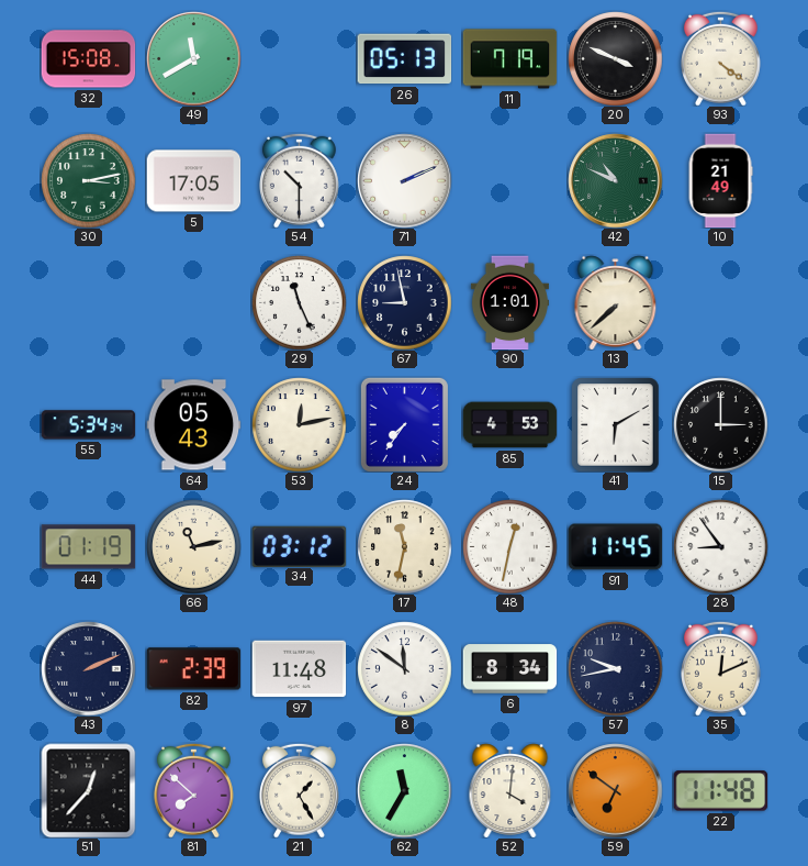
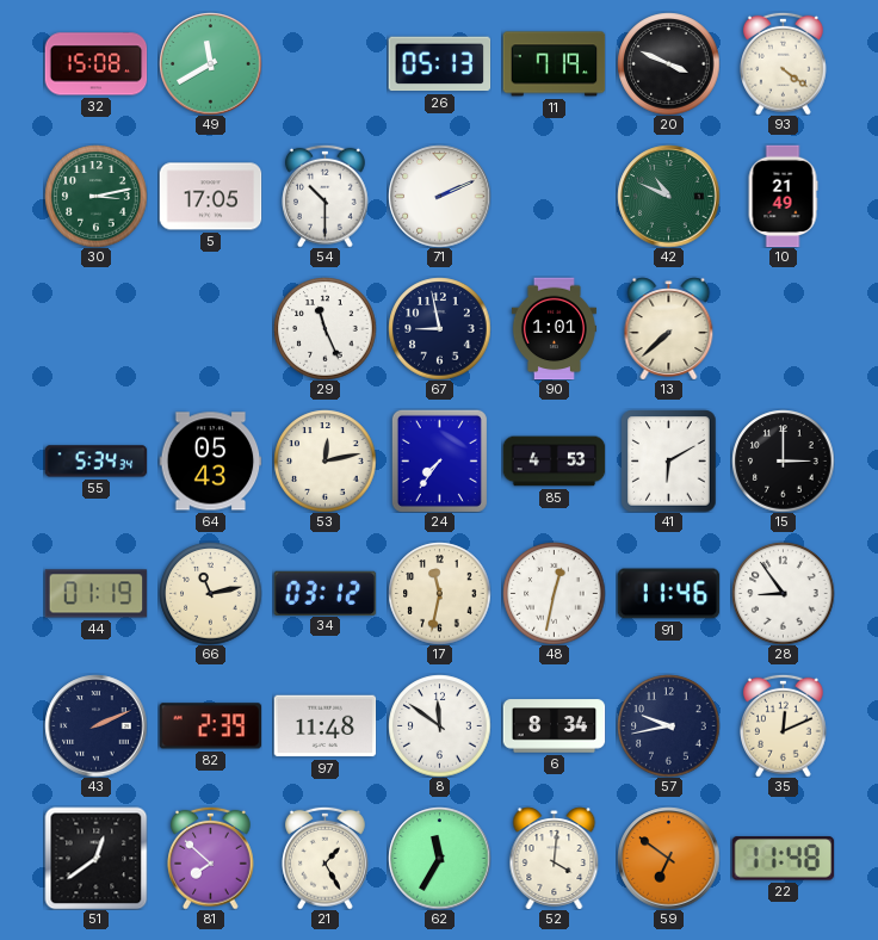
91: 11:45 -> 11:46 (668, 594)
51: 12:37 -> 12:39 (95, 858)
